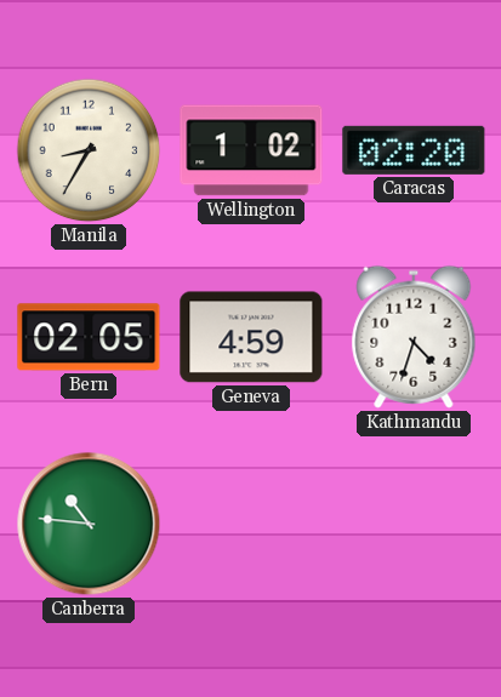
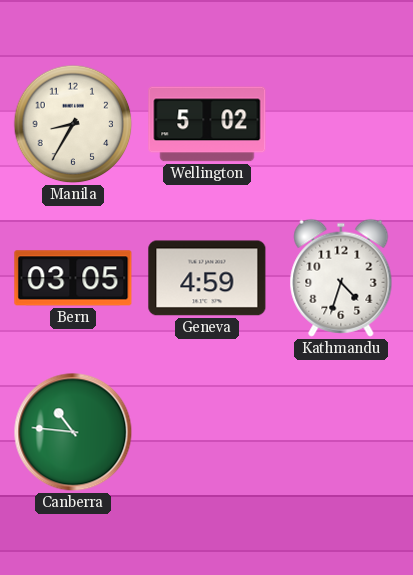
Wellington: 1:02 -> 5:02 (207, 124)
Caracas: 02:20 -> none (414, 150)
Bern: 02:05 -> 03:05 (73, 278)
